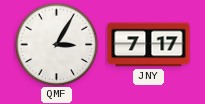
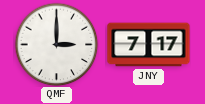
QMF: 3:05 -> 3:00 (56, 44)
